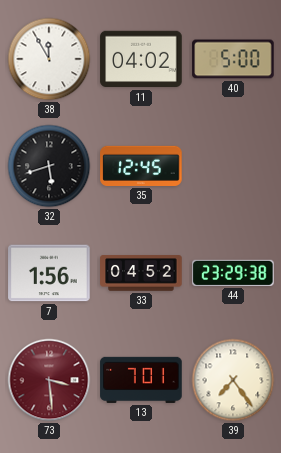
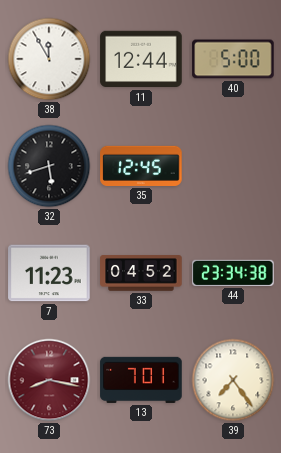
11: 04:02 -> 12:44 (141, 59)
7: 1:56 -> 11:23 (49, 273)
44: 23:29 -> 23:34 (233, 273)
73: 3:29 -> 8:17 (49, 380)
